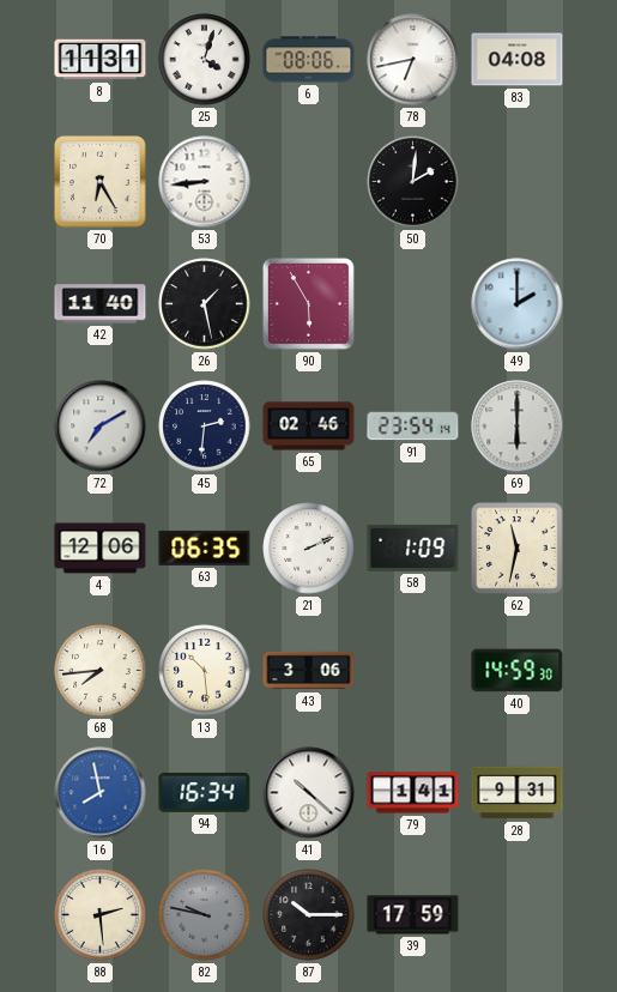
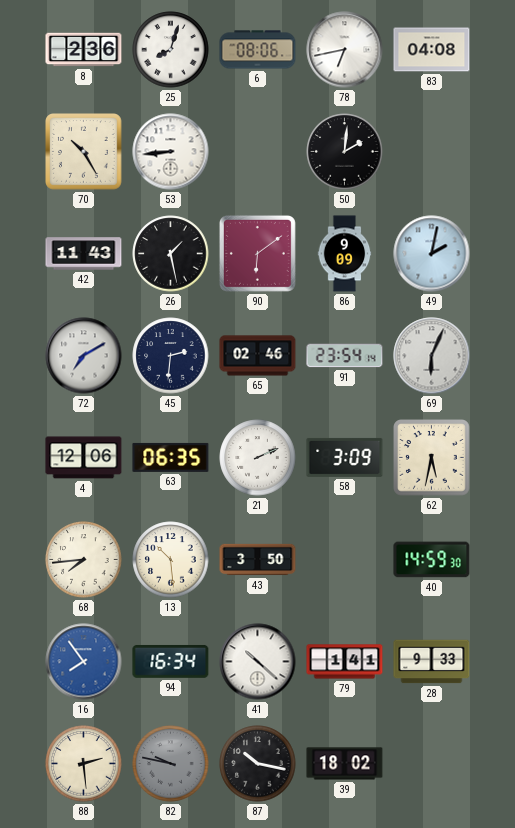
8: 11:31 -> 2:36 (84, 50)
25: 4:03 -> 8:03 (171, 50)
70: 6:25 -> 10:25 (84, 152)
42: 11:40 -> 11:43 (84, 254)
90: 5:55 -> 6:09 (257, 253)
86: none -> 9:09 (345, 254)
49: 2:00 -> 2:02 (432, 254)
69: 6:00 -> 6:04 (432, 356)
58: 1:09 -> 3:09 (345, 457)
62: 11:32 -> 5:32 (432, 458)
43: 3:06 -> 3:50 (258, 560)
16: 7:58 -> 7:54 (84, 662)
28: 9:31 -> 9:33 (432, 662)
87: 10:15 -> 10:17 (258, 764)
39: 17:59 -> 18:02 (345, 764)
